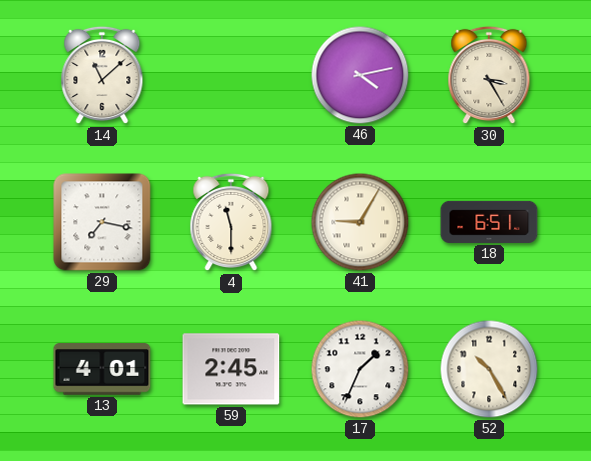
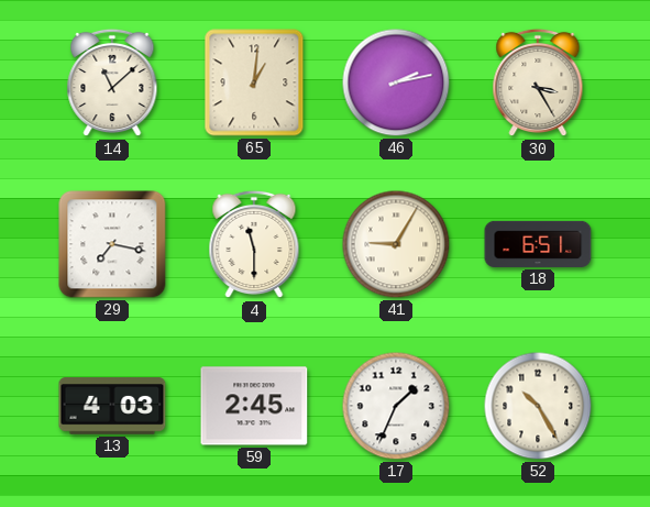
65: none -> 1:01 (254, 82)
46: 4:13 -> 2:13 (396, 82)
13: 4:01 -> 4:03 (112, 406)
